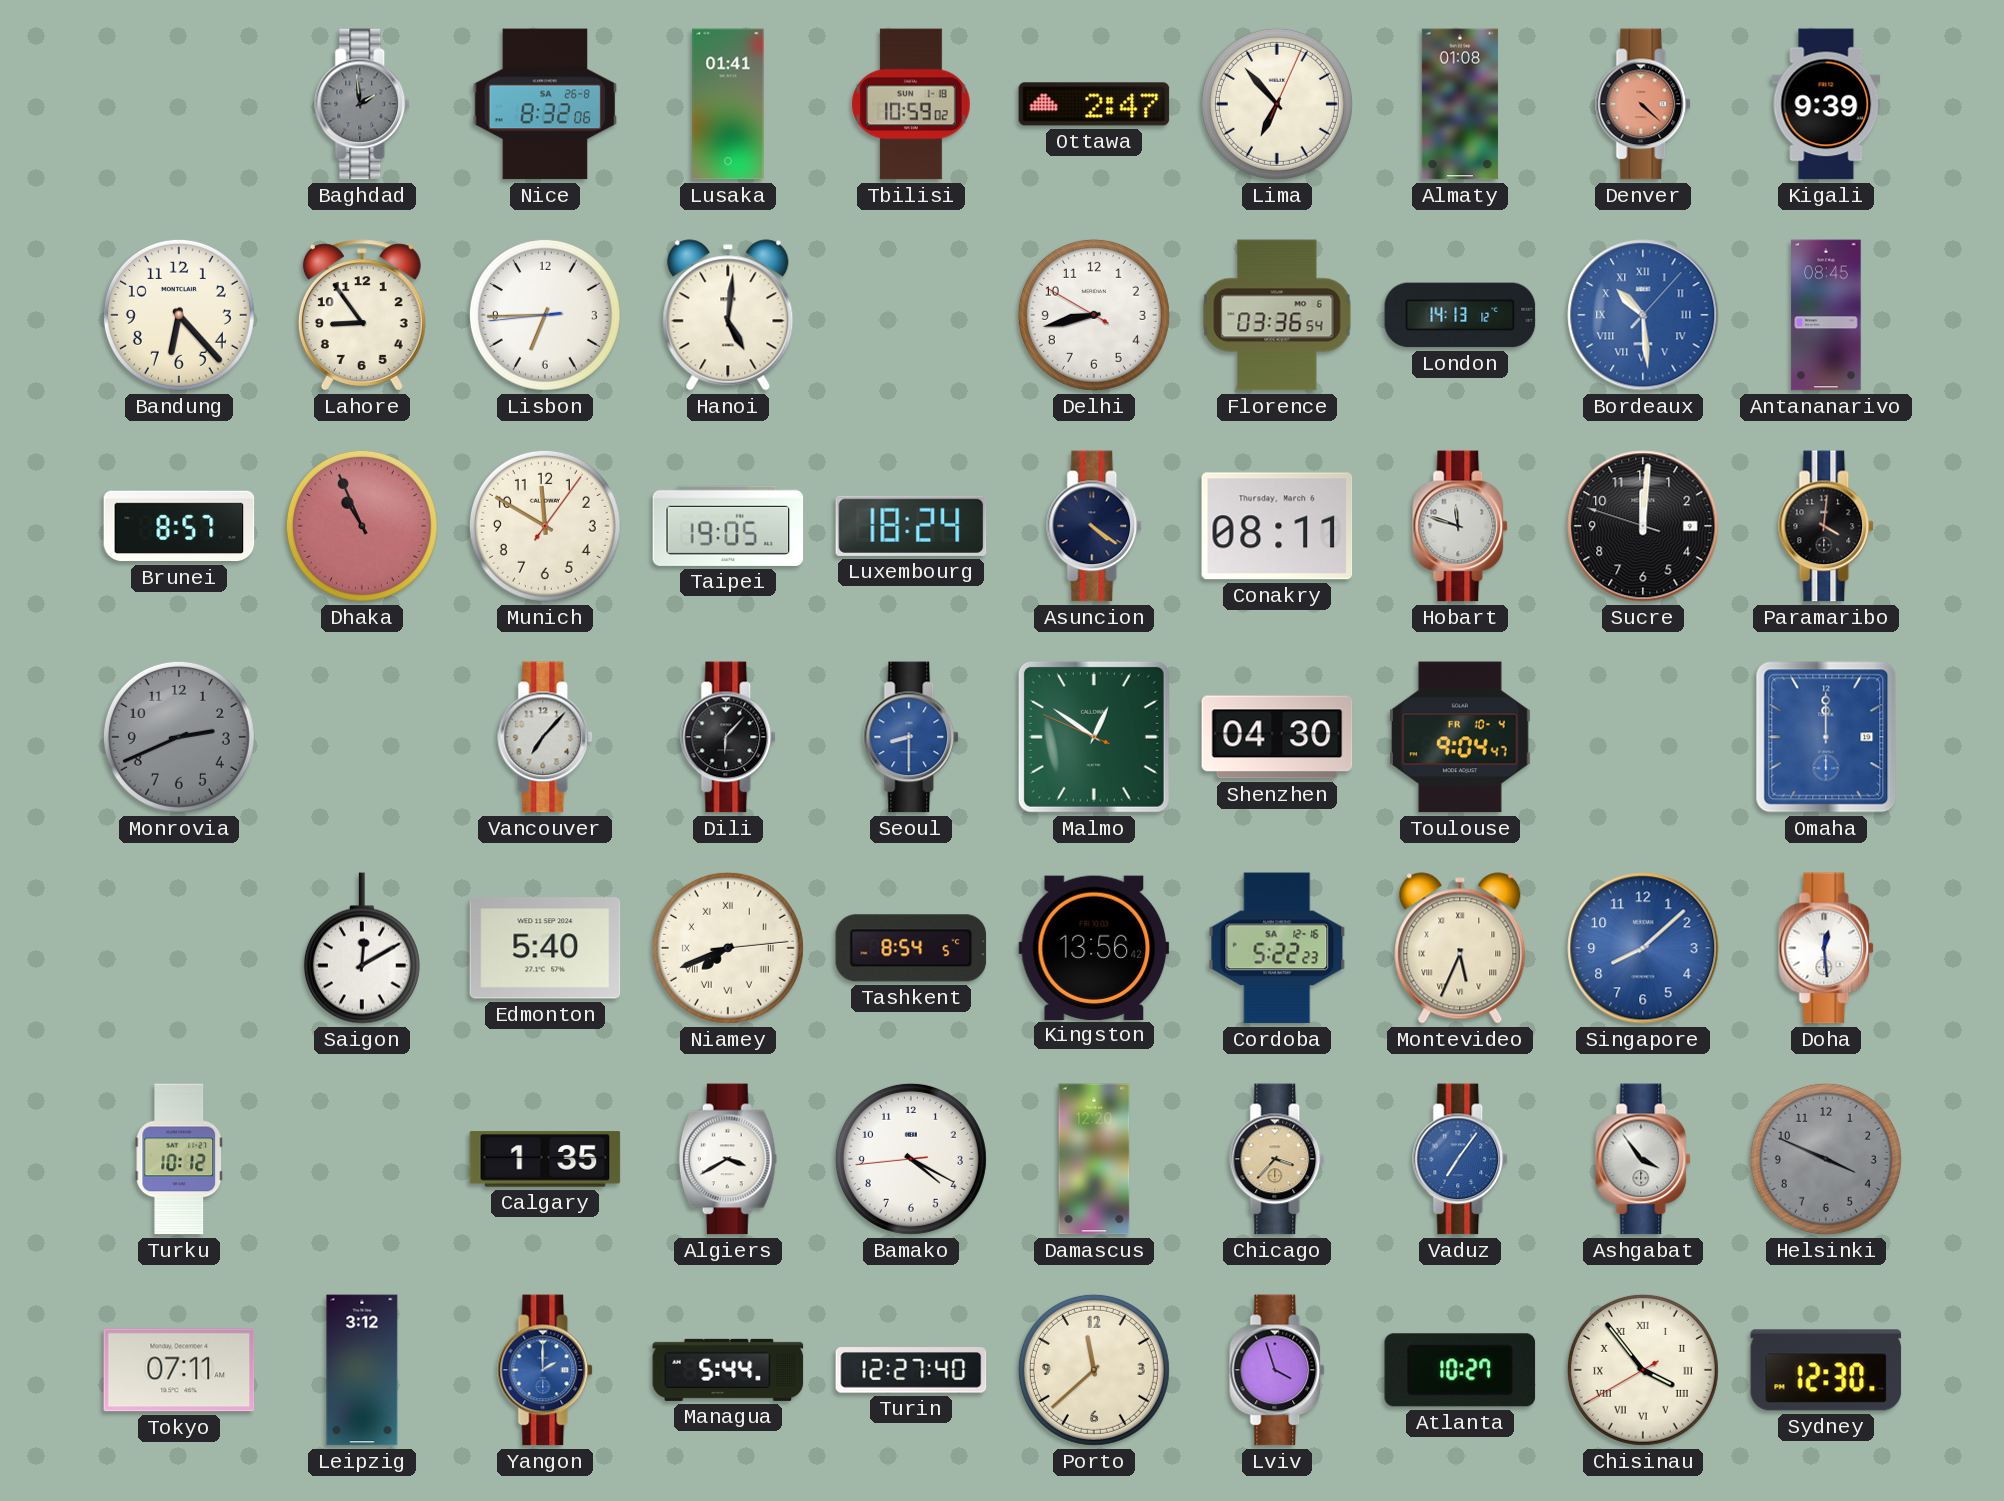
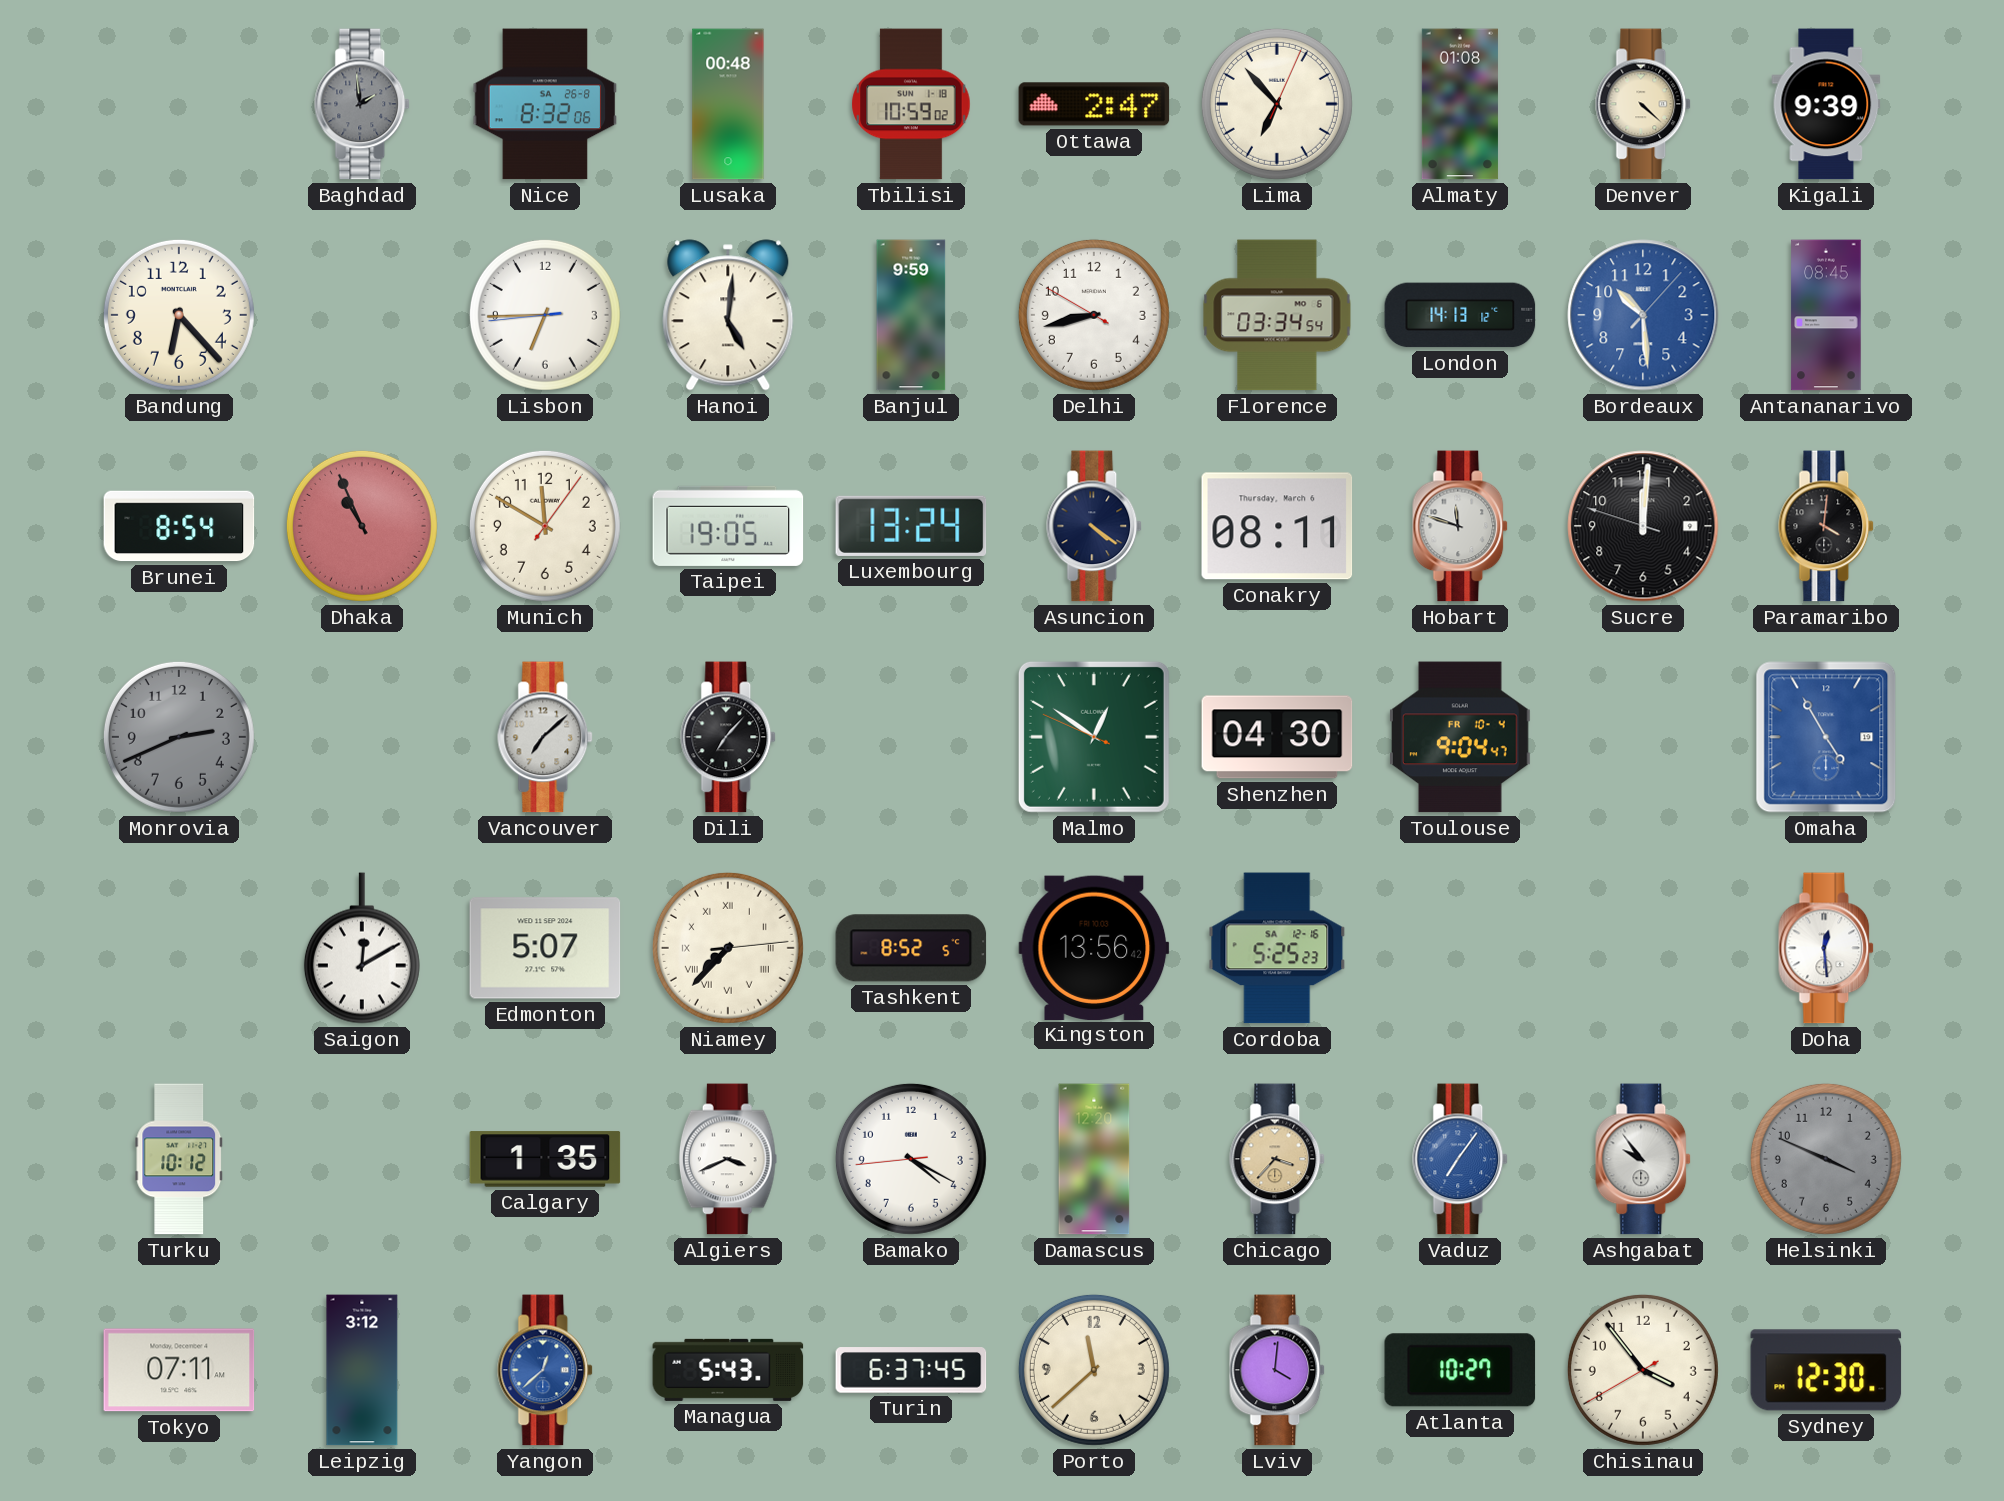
Lusaka: 01:41 -> 00:48 (728, 104)
Denver dial: salmon -> cream (1644, 104)
Lahore: 8:54 -> none (362, 315)
Banjul: none -> 9:59 (911, 315)
Florence: 03:36 -> 03:34 (1277, 315)
Bordeaux numerals: Roman -> Arabic (1643, 315)
Brunei: 8:57 -> 8:54 (179, 526)
Luxembourg: 18:24 -> 13:24 (911, 526)
Vancouver: 7:07 -> 7:08 (546, 737)
Dili: 6:07 -> 7:07 (729, 737)
Seoul: 8:30 -> none (912, 737)
Omaha: 12:00 -> 4:55 (1826, 737)
Edmonton: 5:40 -> 5:07 (545, 948)
Niamey: 7:41 -> 7:37 (728, 948)
Tashkent: 8:54 -> 8:52 (911, 948)
Cordoba: 5:22 -> 5:25 (1277, 948)
Montevideo: 5:34 -> none (1460, 948)
Singapore: 8:08 -> none (1643, 948)
Algiers: 3:40 -> 3:41 (728, 1159)
Ashgabat: 3:54 -> 9:54 (1644, 1159)
Yangon: 2:00 -> 12:38 (546, 1370)
Managua: 5:44 -> 5:43 (728, 1370)
Turin: 12:27 -> 6:37 (911, 1370)
Lviv: 3:57 -> 4:01 (1278, 1370)
Chisinau numerals: Roman -> Arabic (1643, 1370)
